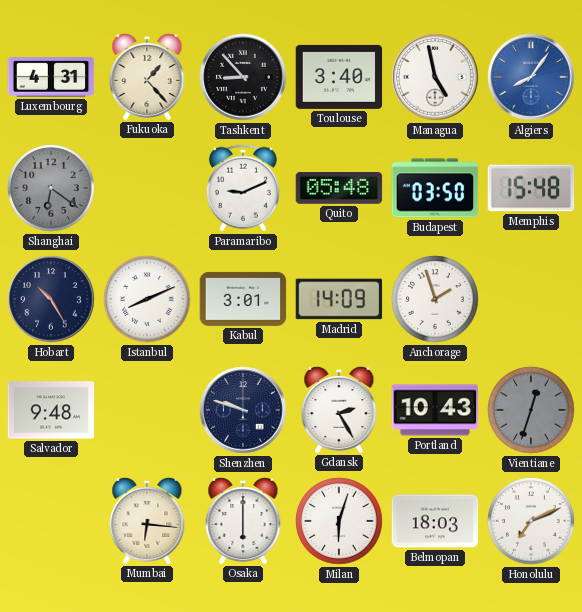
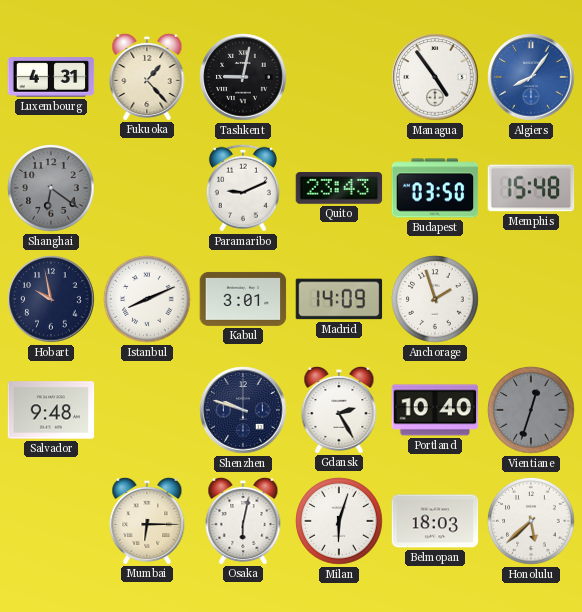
Tashkent: 8:53 -> 9:02 (243, 77)
Toulouse: 3:40 -> none (339, 77)
Managua: 4:58 -> 4:54 (435, 77)
Quito: 05:48 -> 23:43 (339, 188)
Hobart: 10:25 -> 9:58 (51, 299)
Portland: 10:43 -> 10:40 (435, 410)
Mumbai: 6:16 -> 6:15 (147, 520)
Osaka: 6:00 -> 6:02 (243, 520)
Honolulu: 7:11 -> 5:38 (531, 521)
